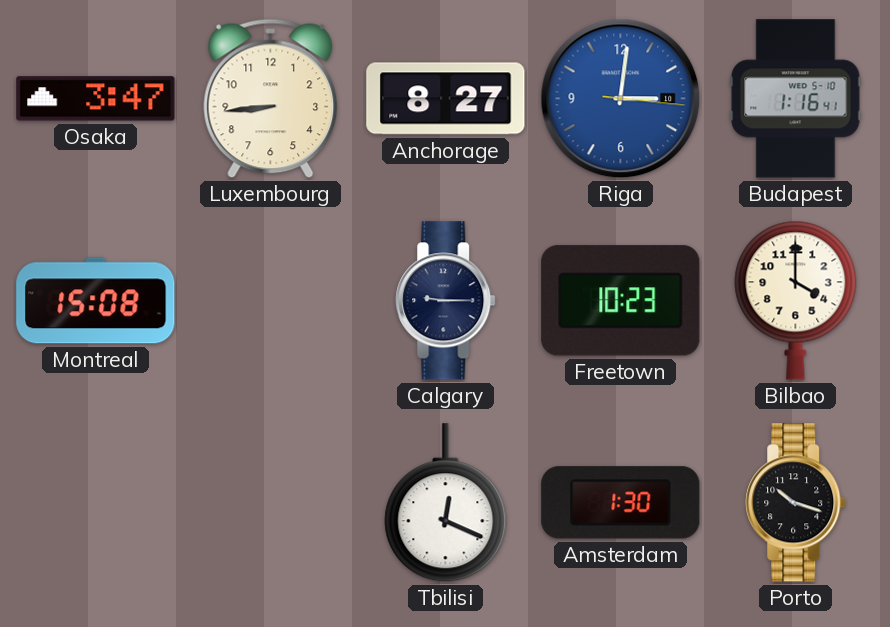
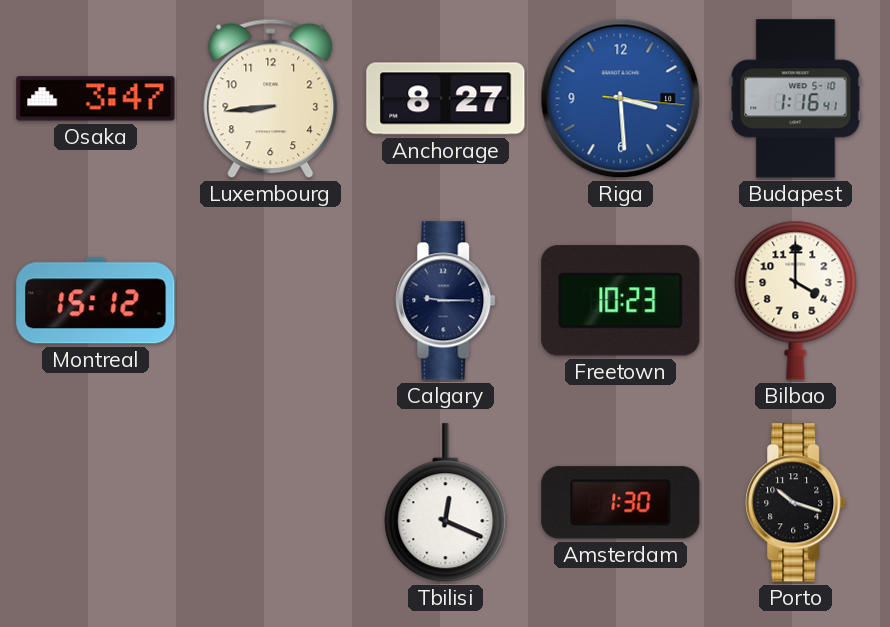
Riga: 3:01 -> 3:29 (621, 99)
Montreal: 15:08 -> 15:12 (96, 301)
